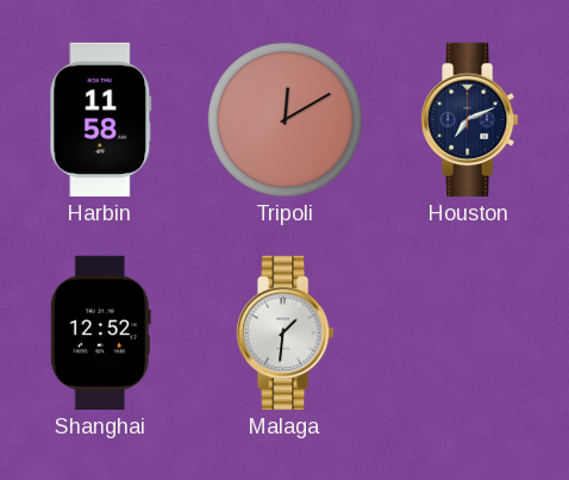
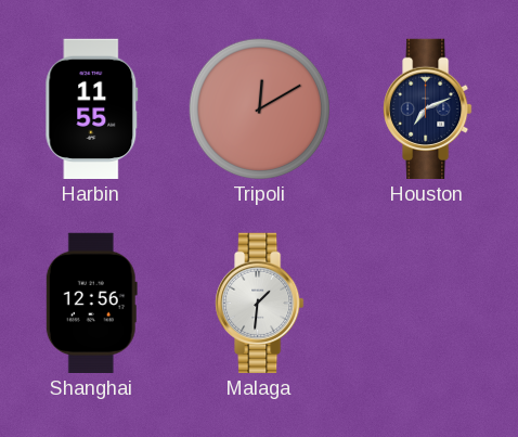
Harbin: 11:58 -> 11:55 (92, 108)
Shanghai: 12:52 -> 12:56 (91, 303)
